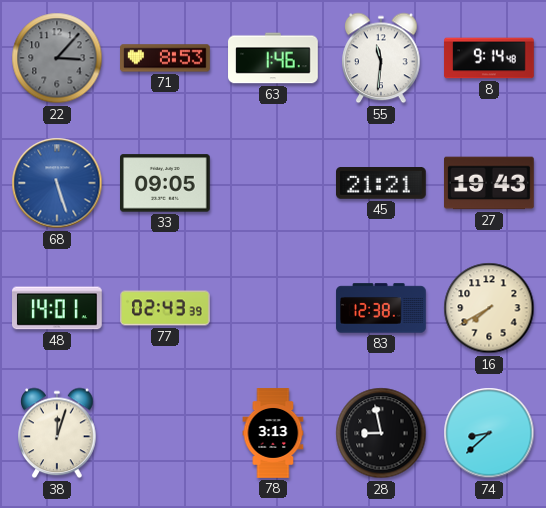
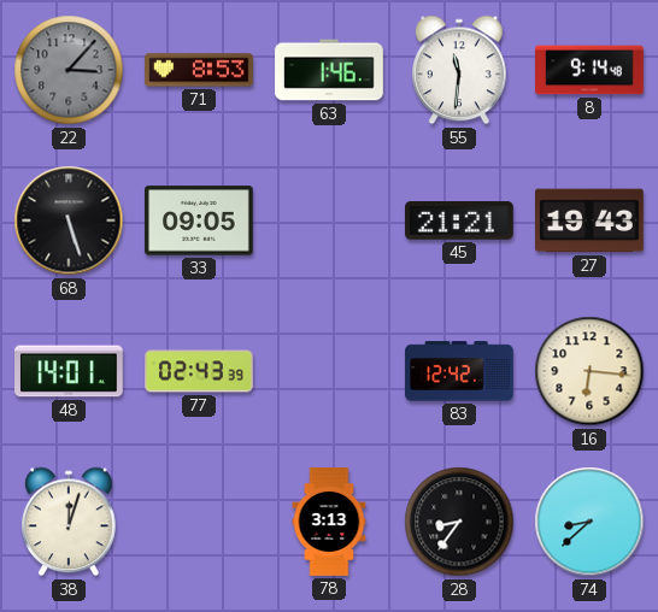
68 dial: blue -> black (69, 220)
83: 12:38 -> 12:42 (459, 371)
16: 7:40 -> 6:16 (589, 371)
28: 8:58 -> 8:36 (459, 522)
